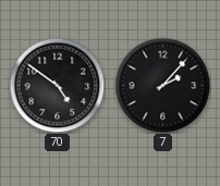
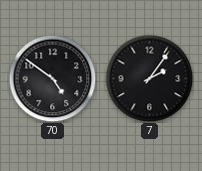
7: 2:07 -> 2:06 (149, 78)
